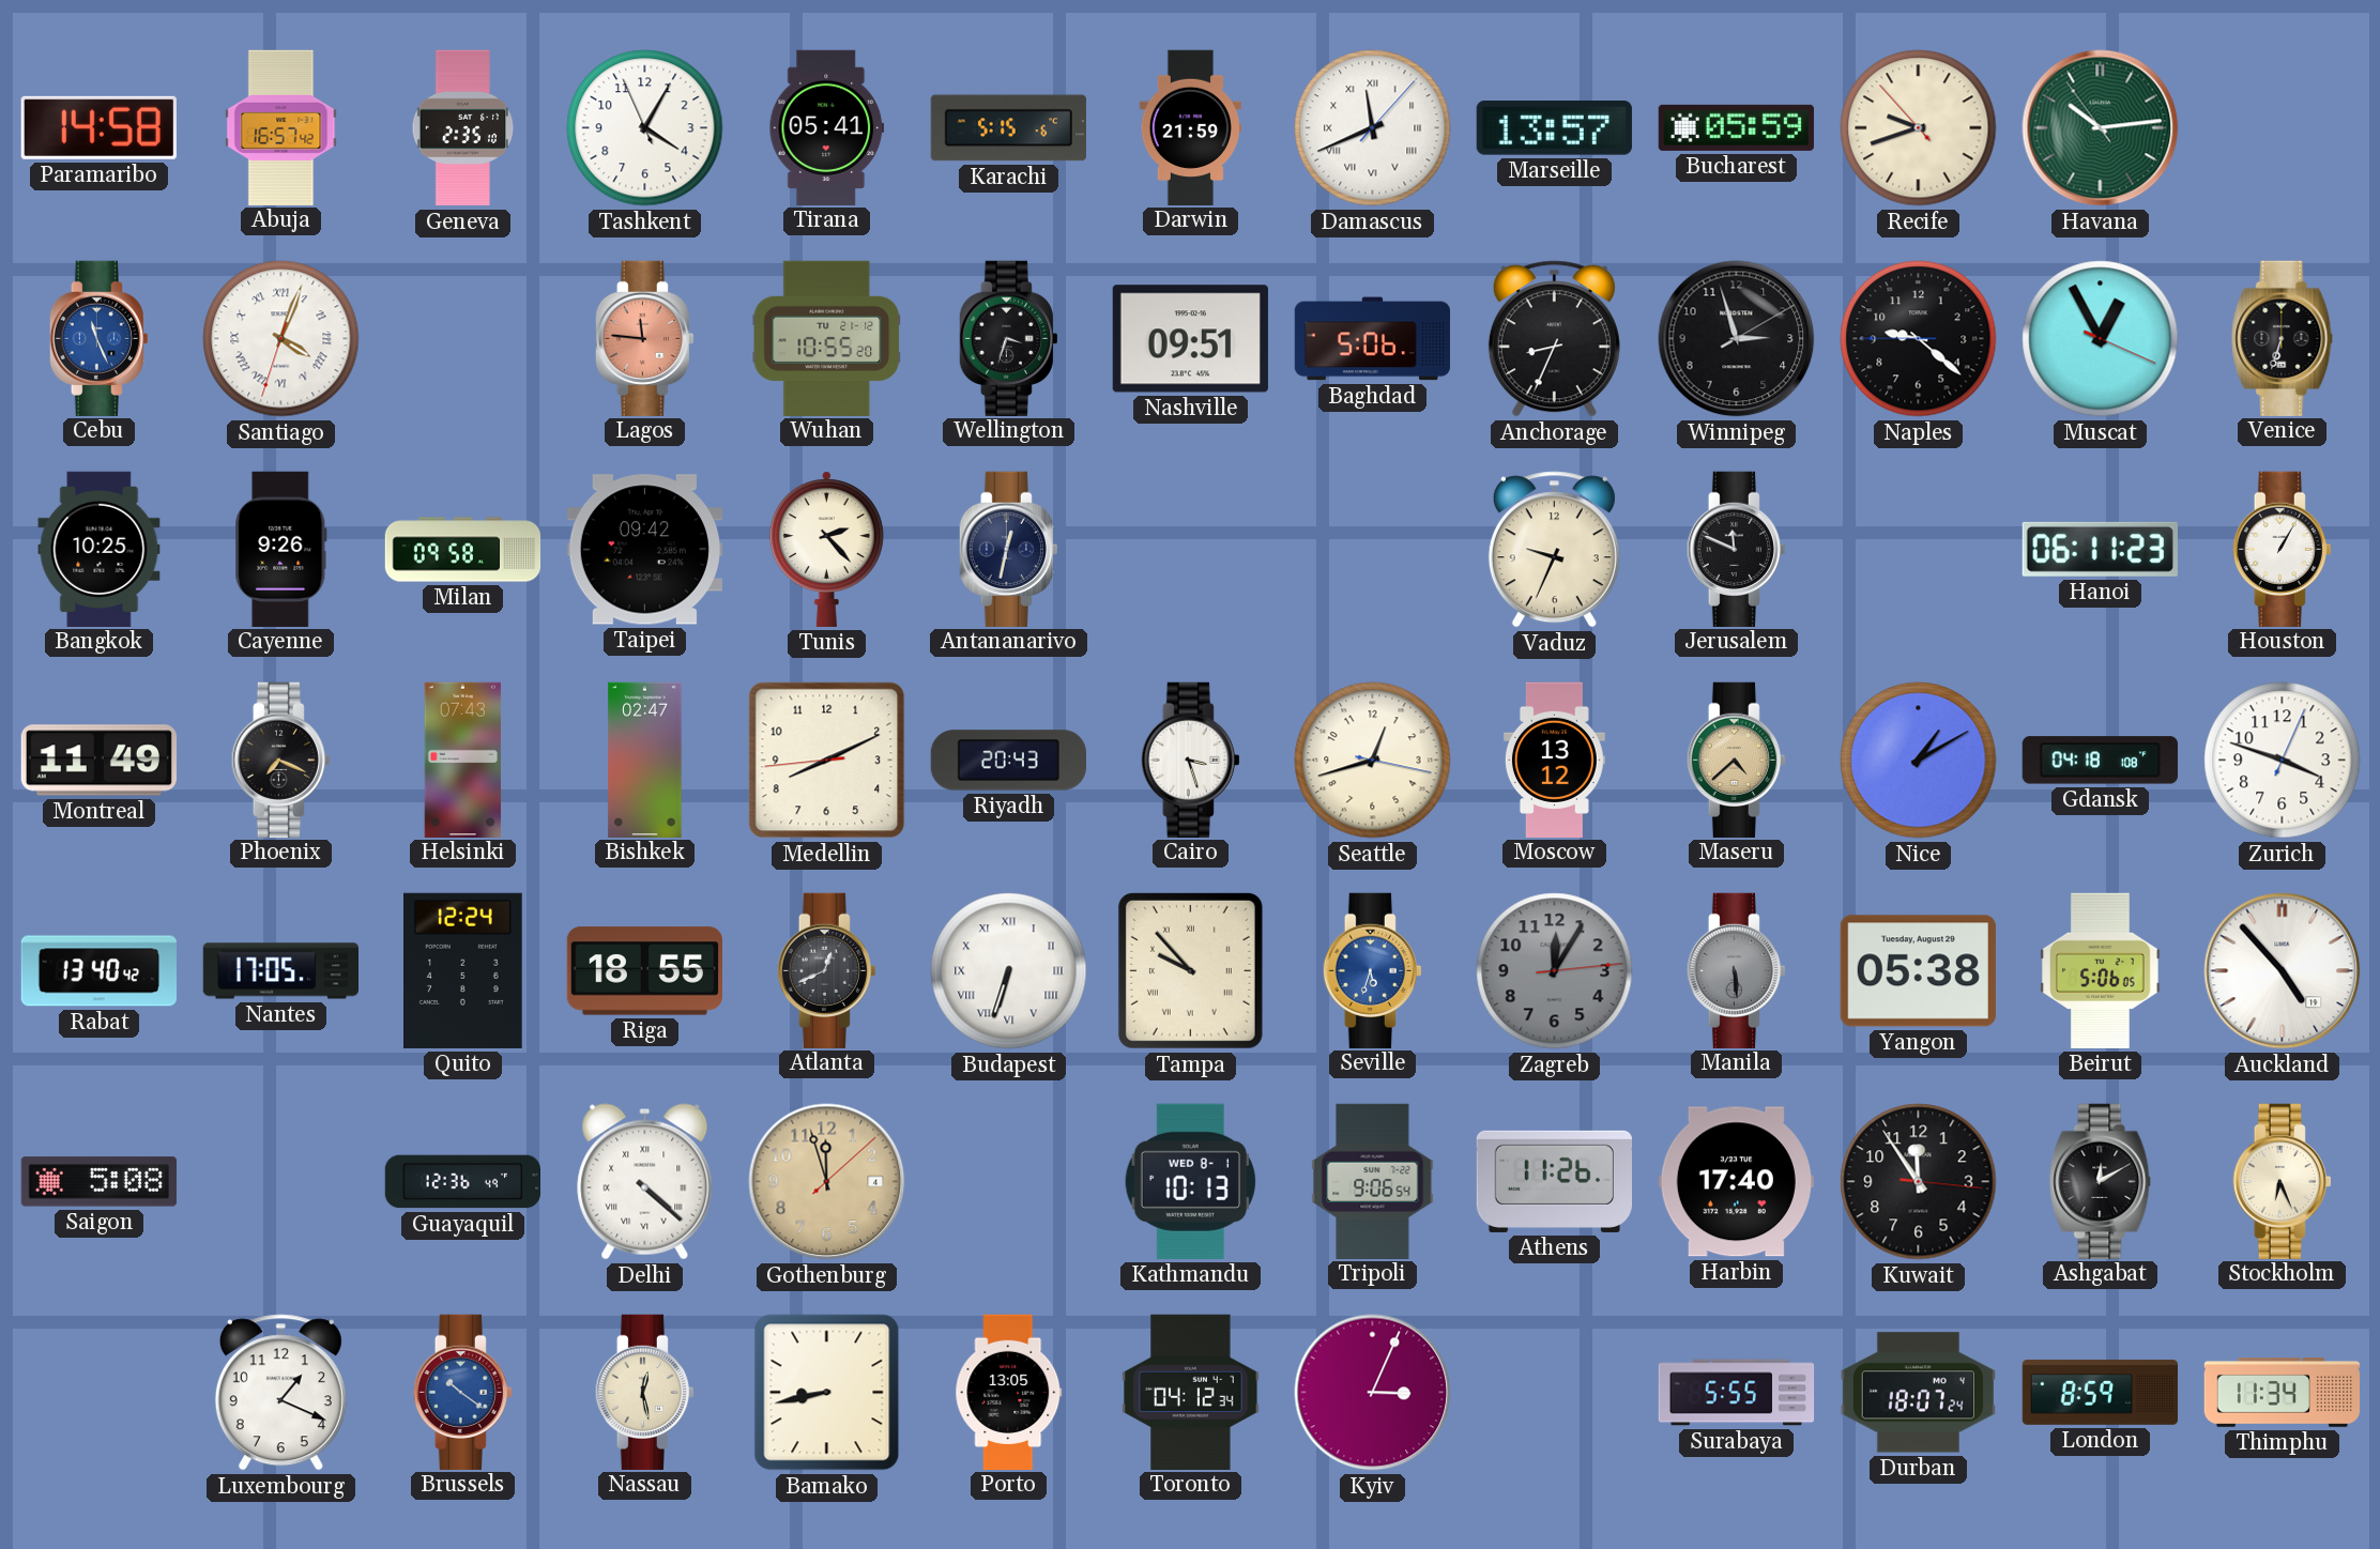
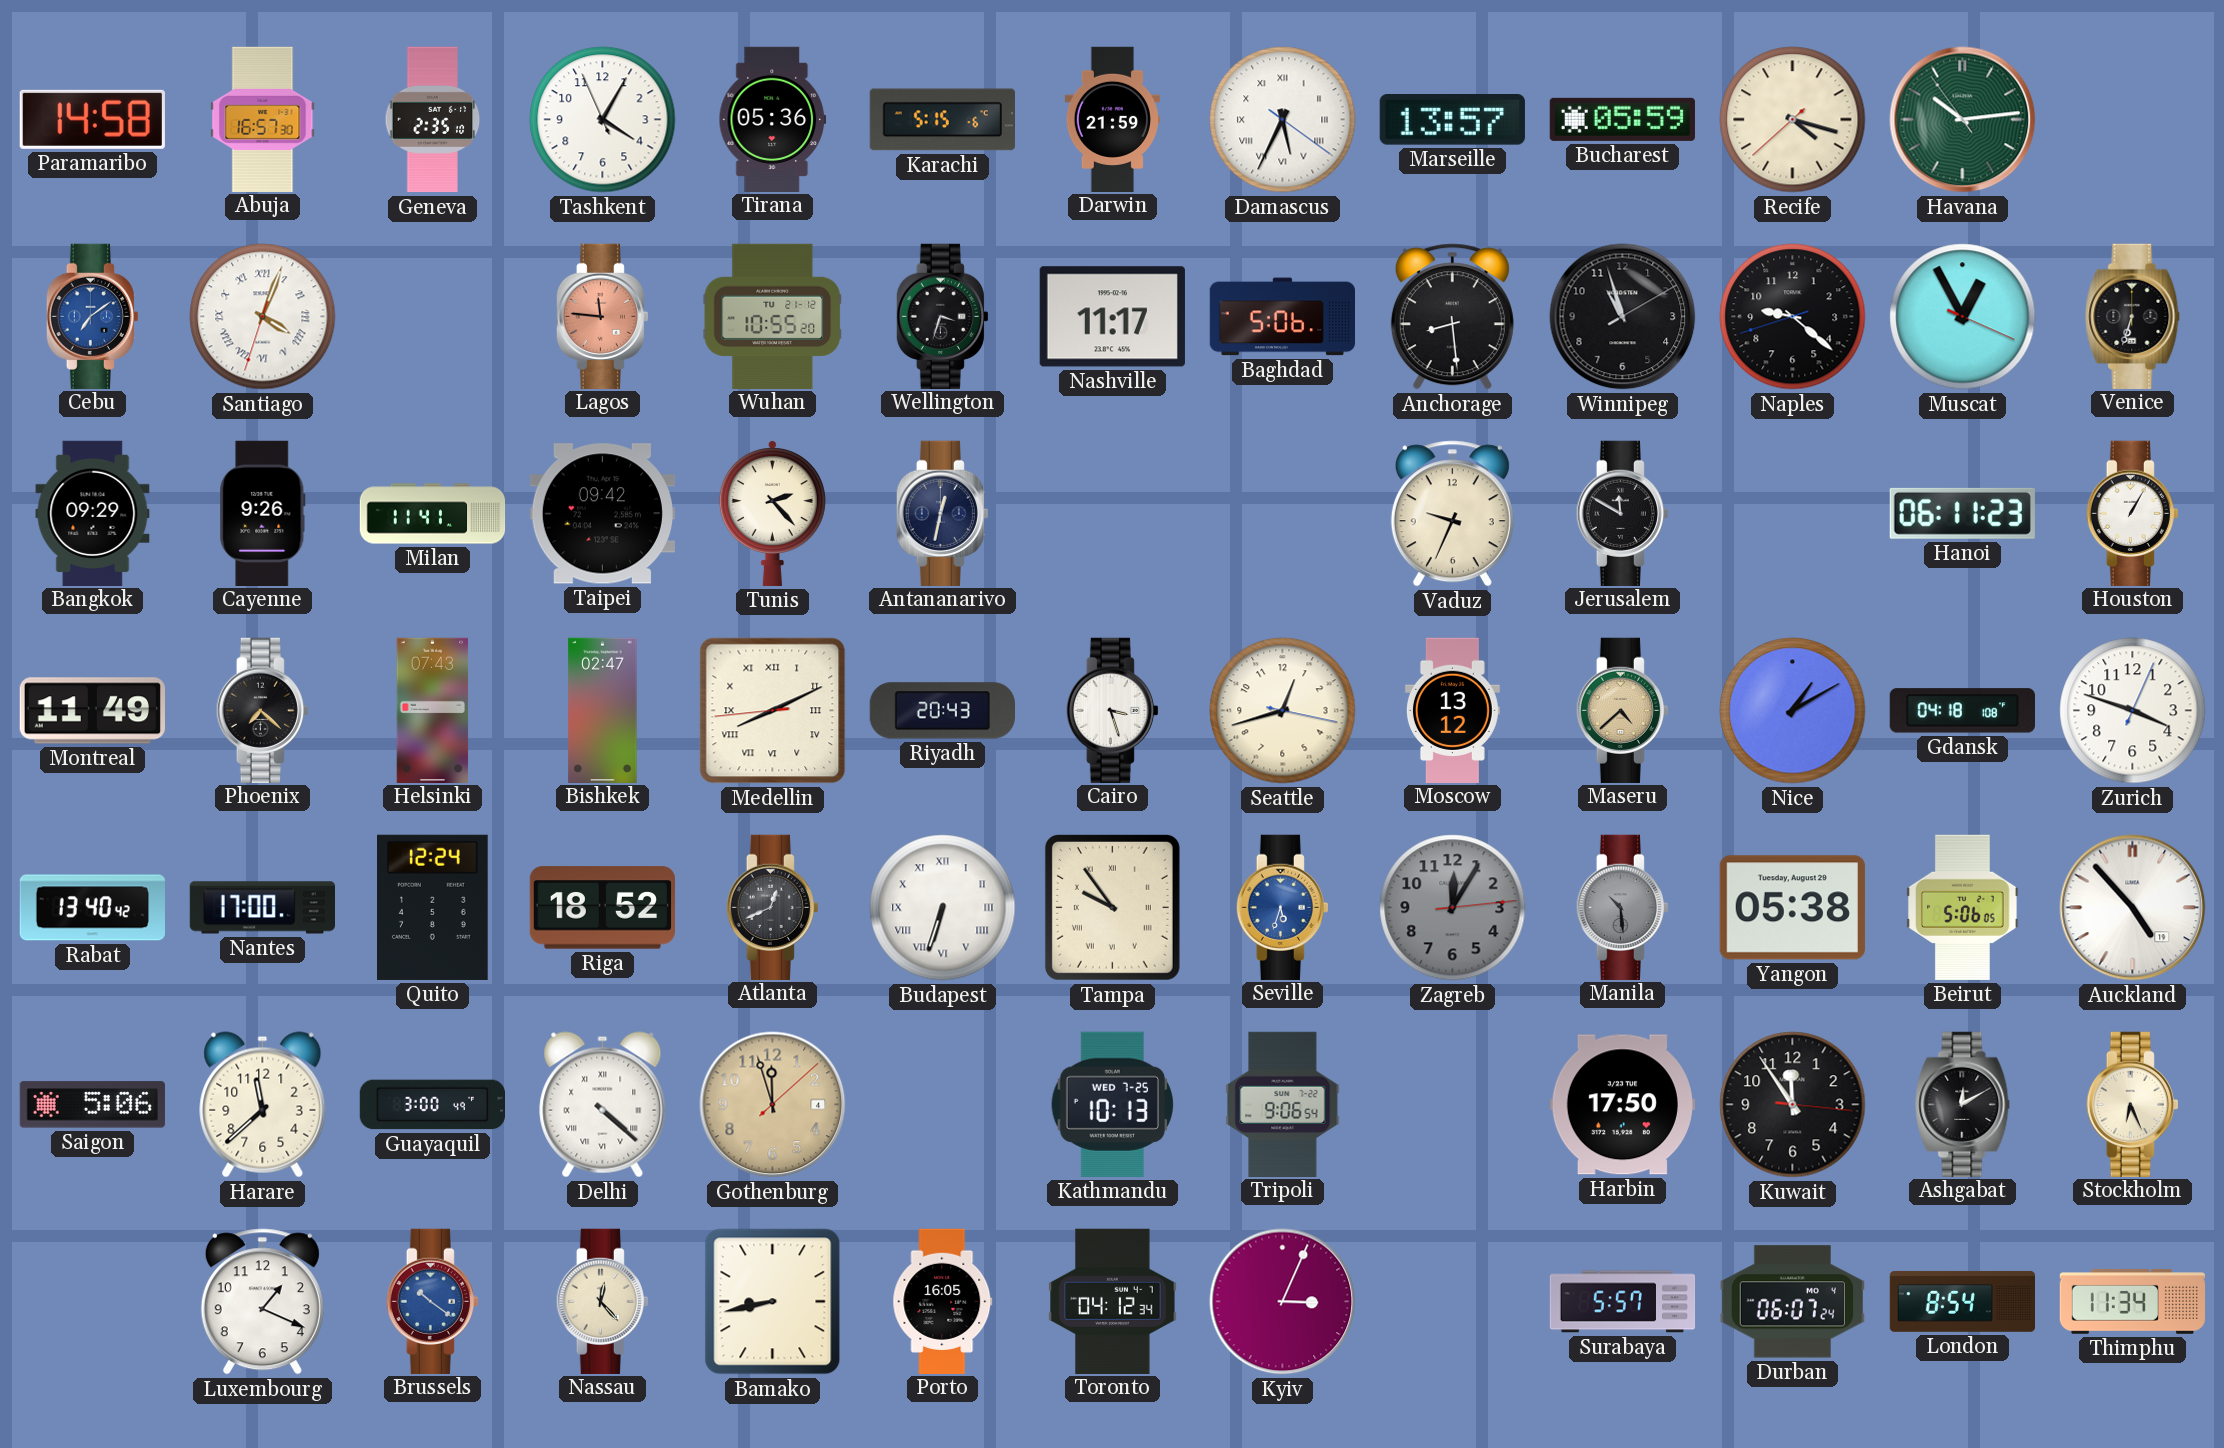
Abuja: 16:57:42 -> 16:57:30 (263, 119)
Tirana: 05:41 -> 05:36 (773, 119)
Damascus: 11:41 -> 5:34 (1283, 120)
Recife: 9:41 -> 4:17 (1793, 120)
Cebu: 11:26 -> 7:09 (92, 316)
Nashville: 09:51 -> 11:17 (1112, 317)
Anchorage: 8:34 -> 8:29 (1452, 317)
Winnipeg: 2:57 -> 10:57 (1623, 317)
Naples: 9:21:45 -> 9:21:42 (1793, 317)
Bangkok: 10:25 -> 09:29 (93, 513)
Milan: 09:58 -> 11:41 (433, 514)
Jerusalem: 11:49 -> 11:50 (1622, 513)
Phoenix: 7:19 -> 7:22 (262, 710)
Medellin numerals: Arabic -> Roman (773, 711)
Nantes: 17:05 -> 17:00 (262, 908)
Riga: 18:55 -> 18:52 (602, 908)
Tampa: 9:53 -> 9:54 (1112, 907)
Manila: 5:29 -> 10:29 (1622, 907)
Saigon: 5:08 -> 5:06 (92, 1105)
Harare: none -> 11:38 (263, 1105)
Guayaquil: 12:36 -> 3:00 (432, 1105)
Kathmandu date: WED 8-1 -> WED 7-25 (1112, 1104)
Athens: 11:26 -> none (1554, 1181)
Harbin: 17:40 -> 17:50 (1622, 1105)
Nassau: 12:28 -> 12:23 (602, 1301)
Porto: 13:05 -> 16:05 (943, 1301)
Surabaya: 5:55 -> 5:57 (1623, 1302)
Durban: 18:07 -> 06:07 (1792, 1302)
London: 8:59 -> 8:54 (1962, 1301)
